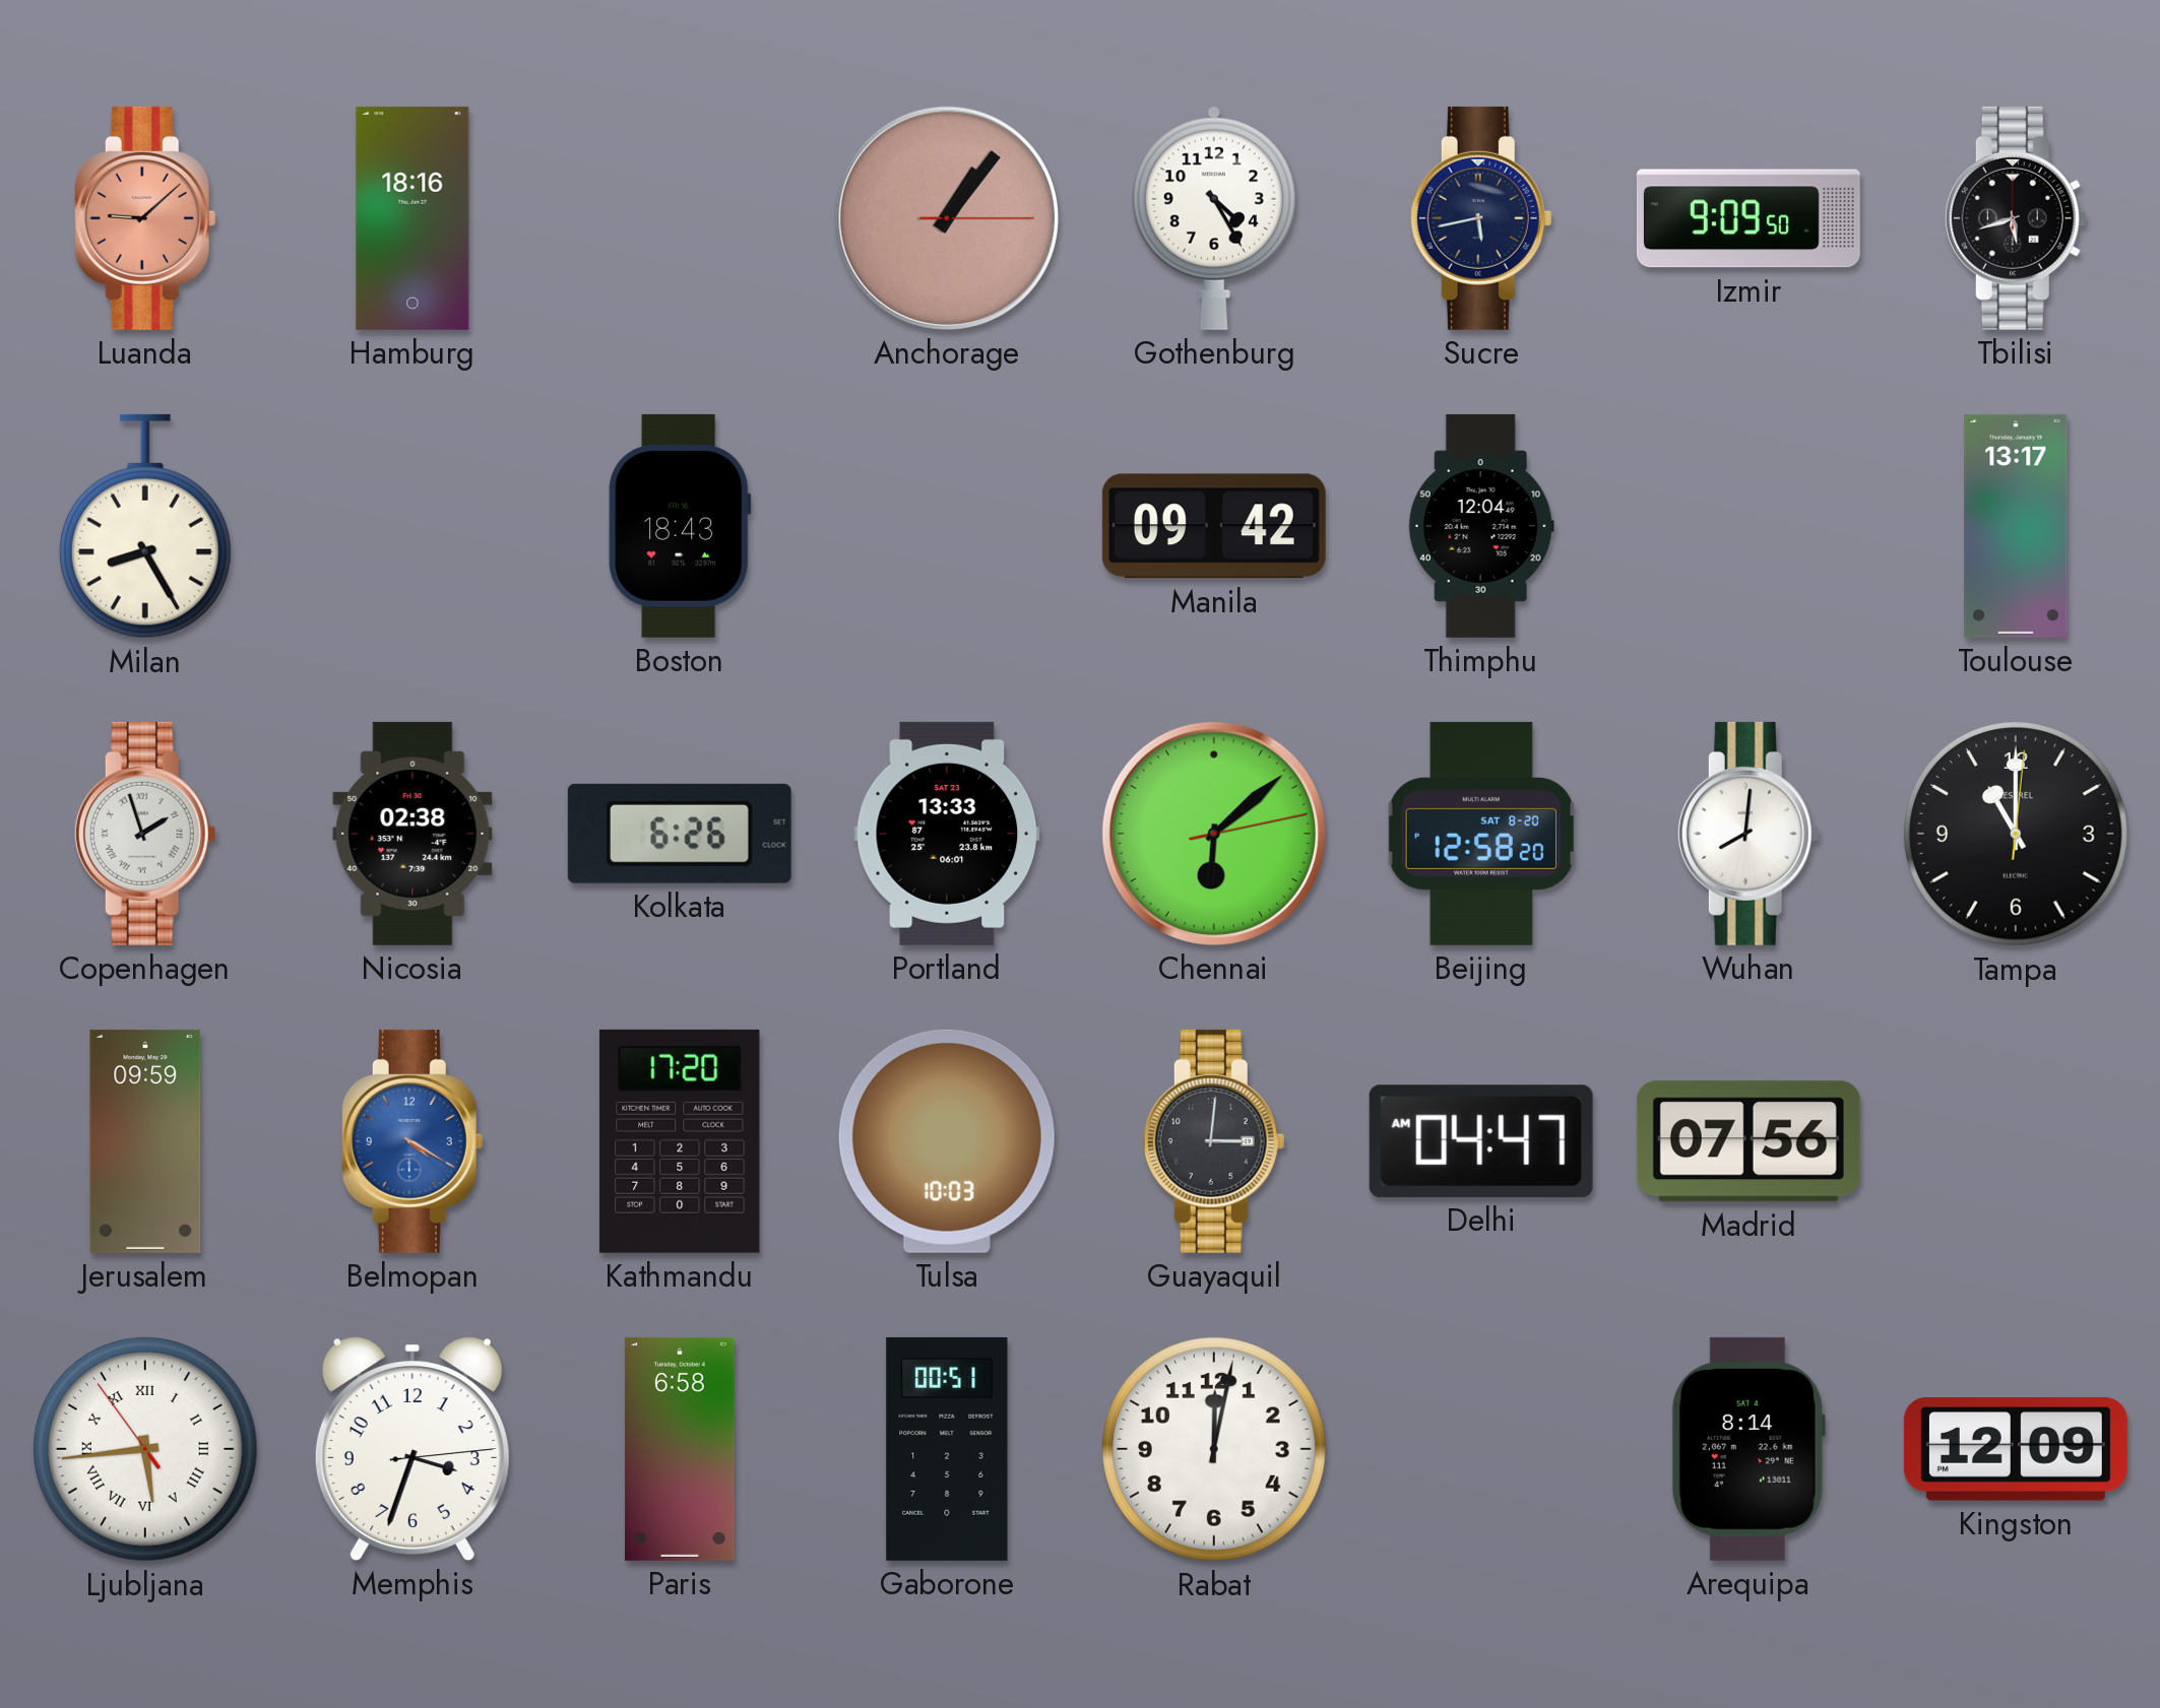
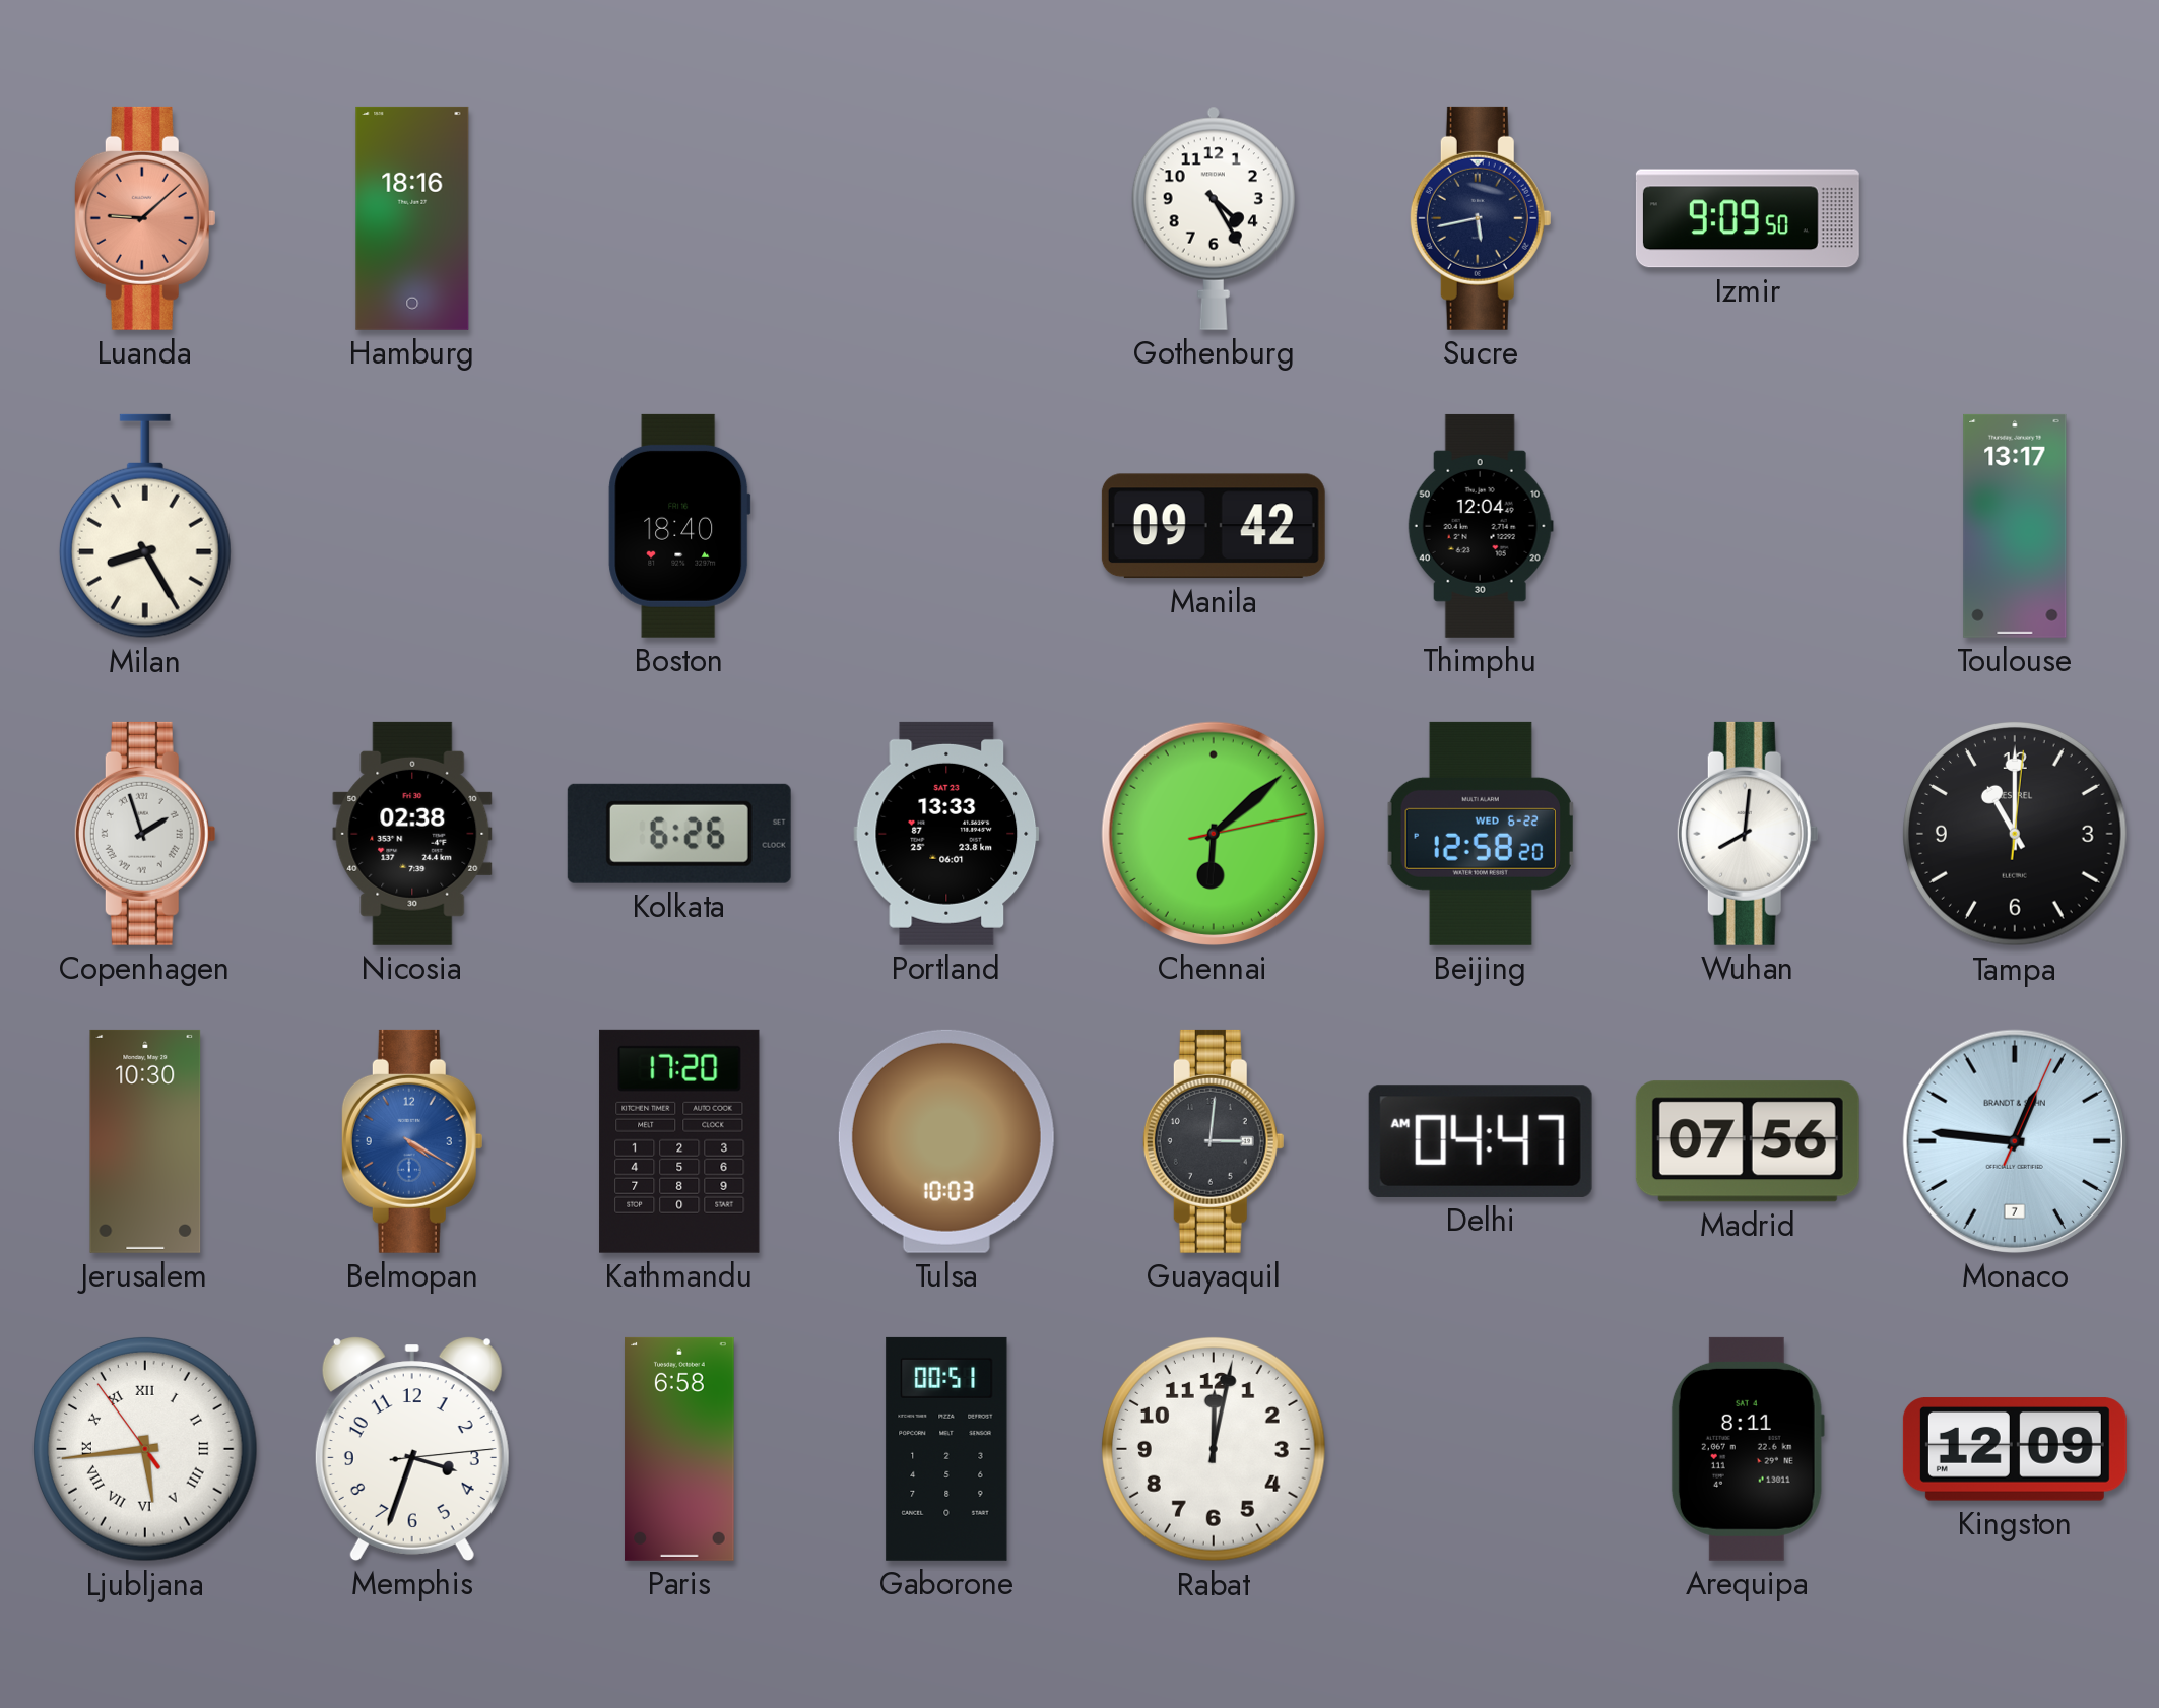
Anchorage: 1:06 -> none (947, 218)
Tbilisi: 5:42 -> none (2016, 218)
Boston: 18:43 -> 18:40 (679, 526)
Beijing date: SAT 8-20 -> WED 6-22 (1481, 834)
Jerusalem: 09:59 -> 10:30 (145, 1141)
Monaco: none -> 12:46 (2015, 1141)
Arequipa: 8:14 -> 8:11 (1748, 1449)
